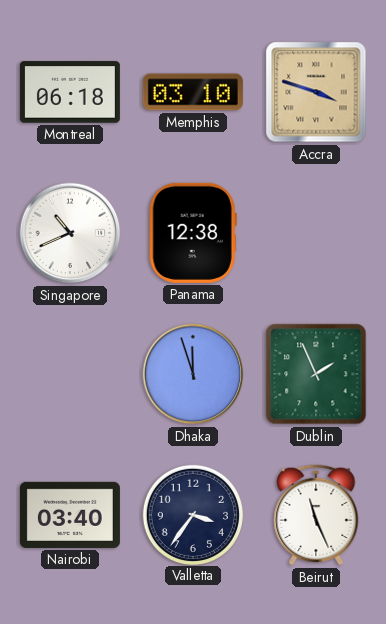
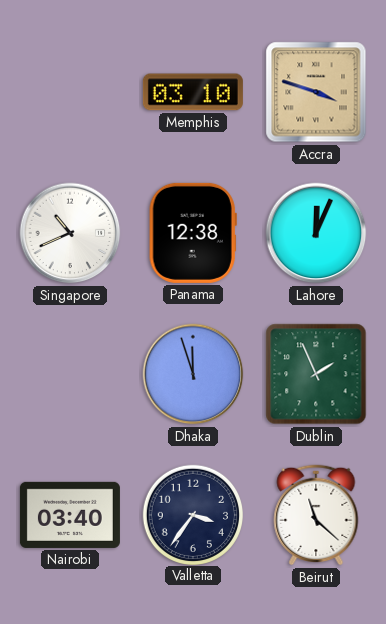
Montreal: 06:18 -> none (70, 92)
Lahore: none -> 12:04 (316, 233)
Beirut: 11:26 -> 11:22 (316, 515)
